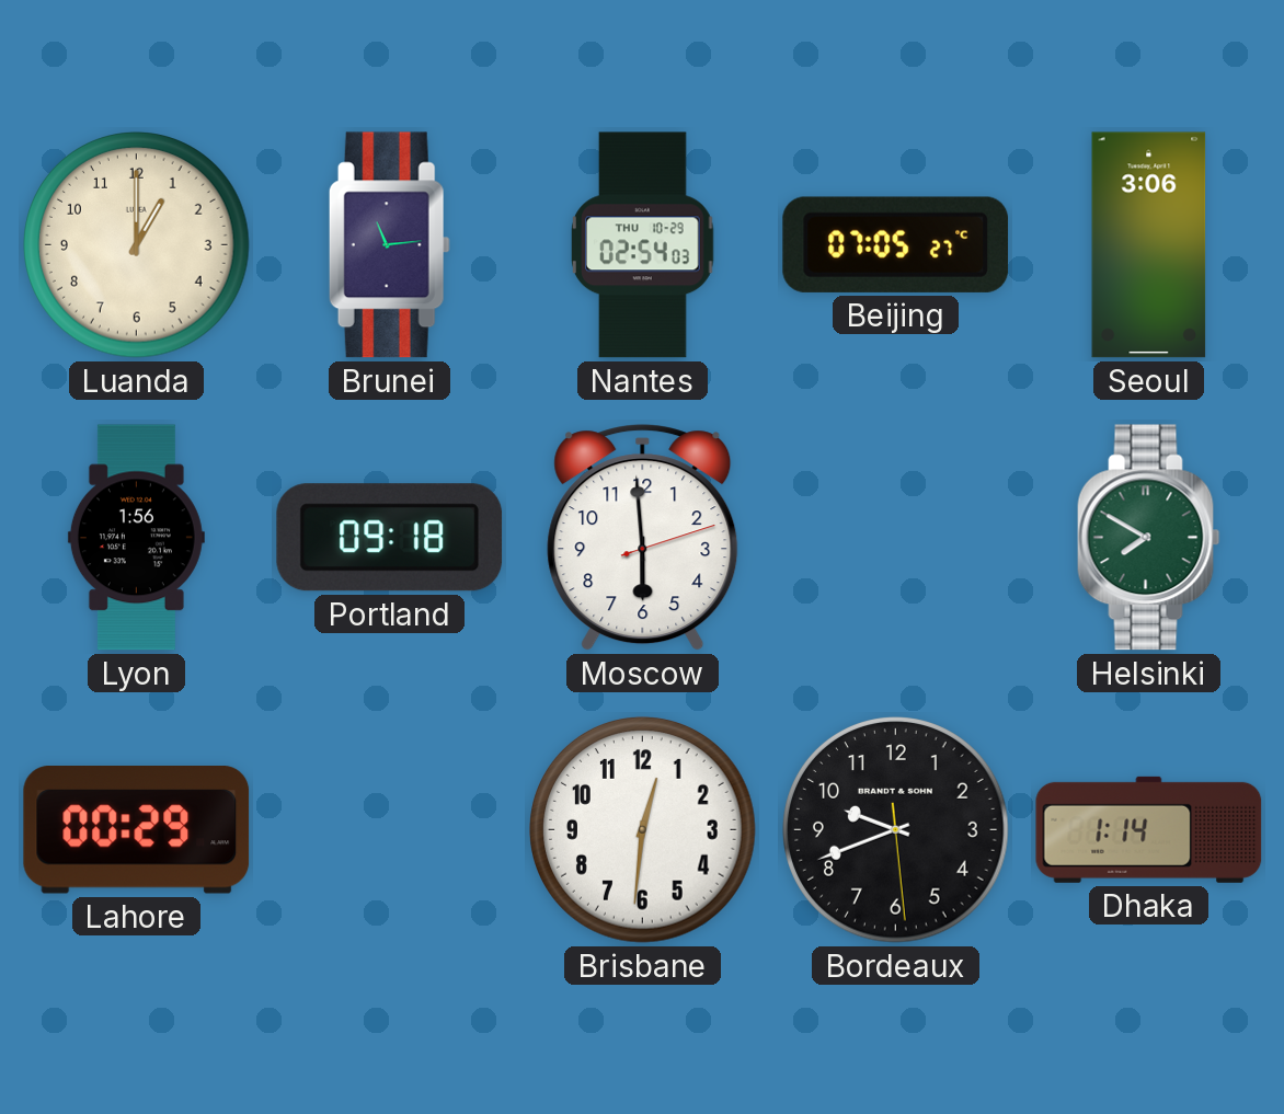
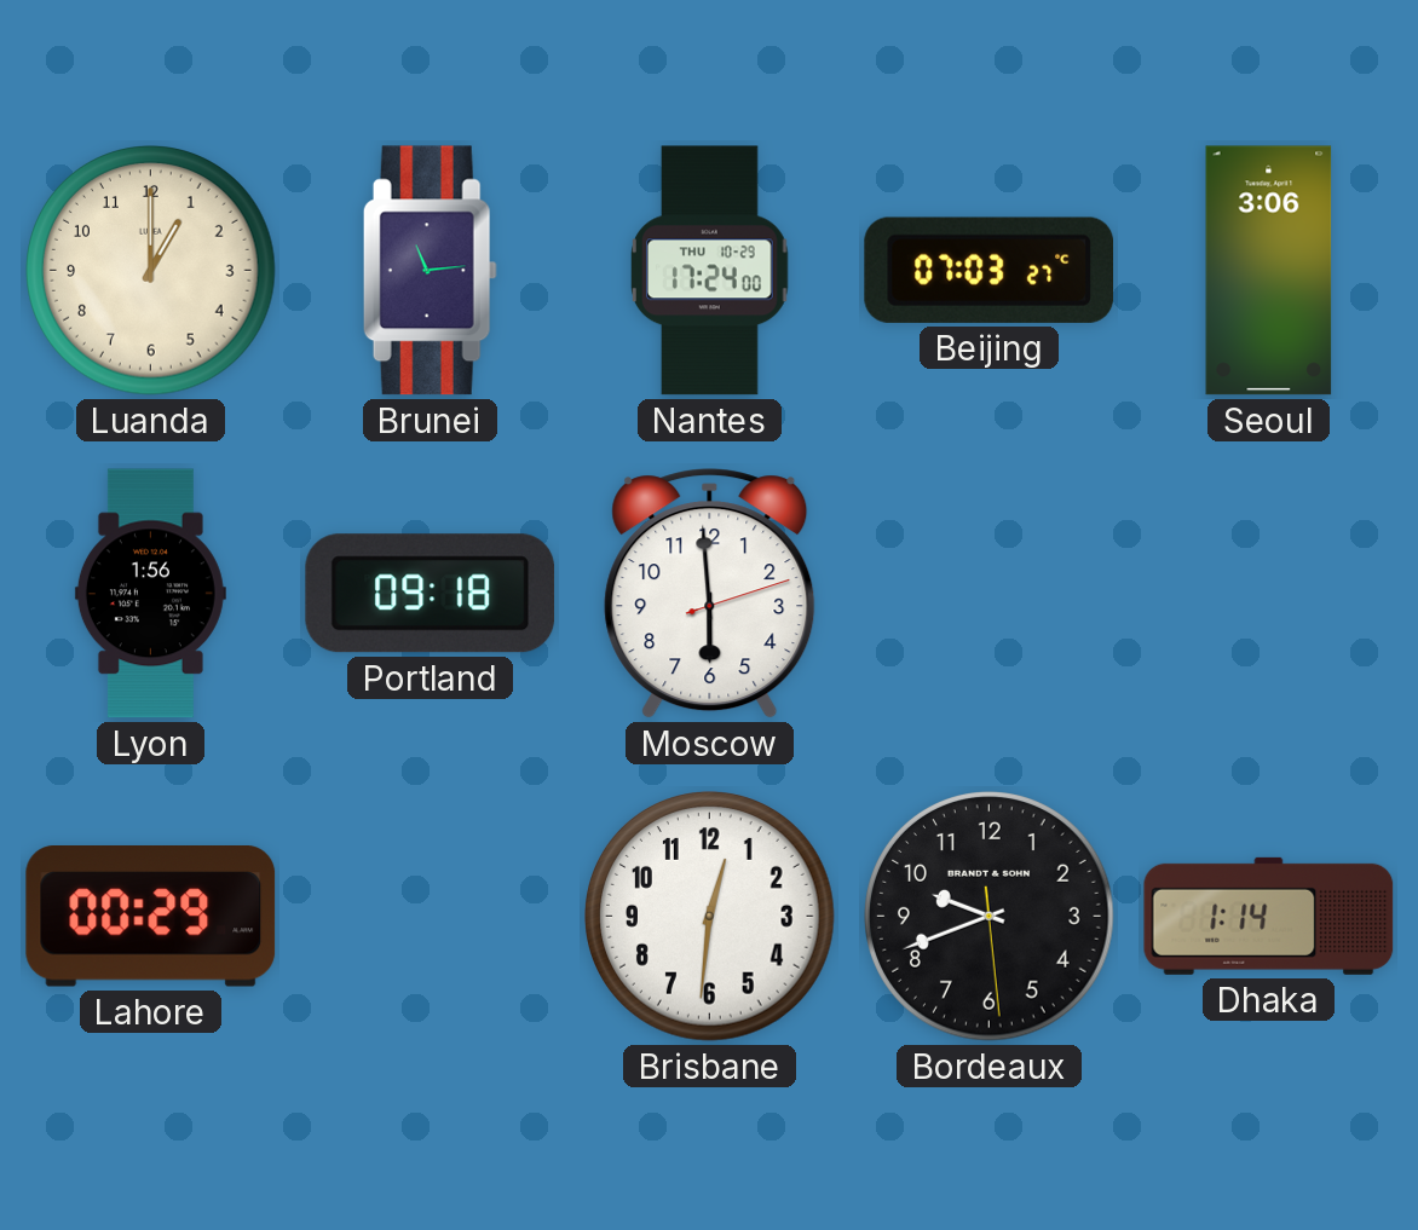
Nantes: 02:54 -> 17:24 (710, 271)
Beijing: 07:05 -> 07:03 (990, 270)
Helsinki: 7:50 -> none (1149, 538)
